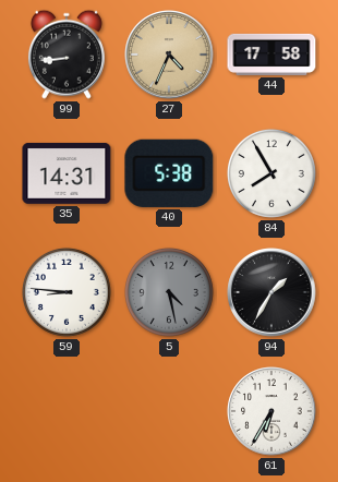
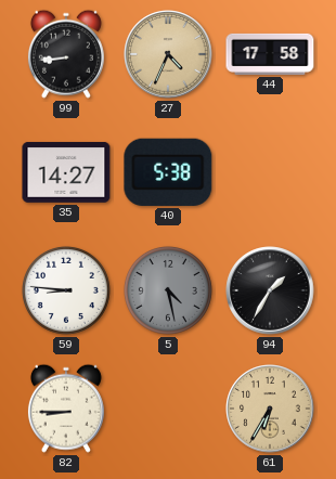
35: 14:31 -> 14:27 (66, 172)
84: 7:55 -> none (271, 173)
82: none -> 8:45 (66, 409)
61 dial: white -> champagne (270, 409)
